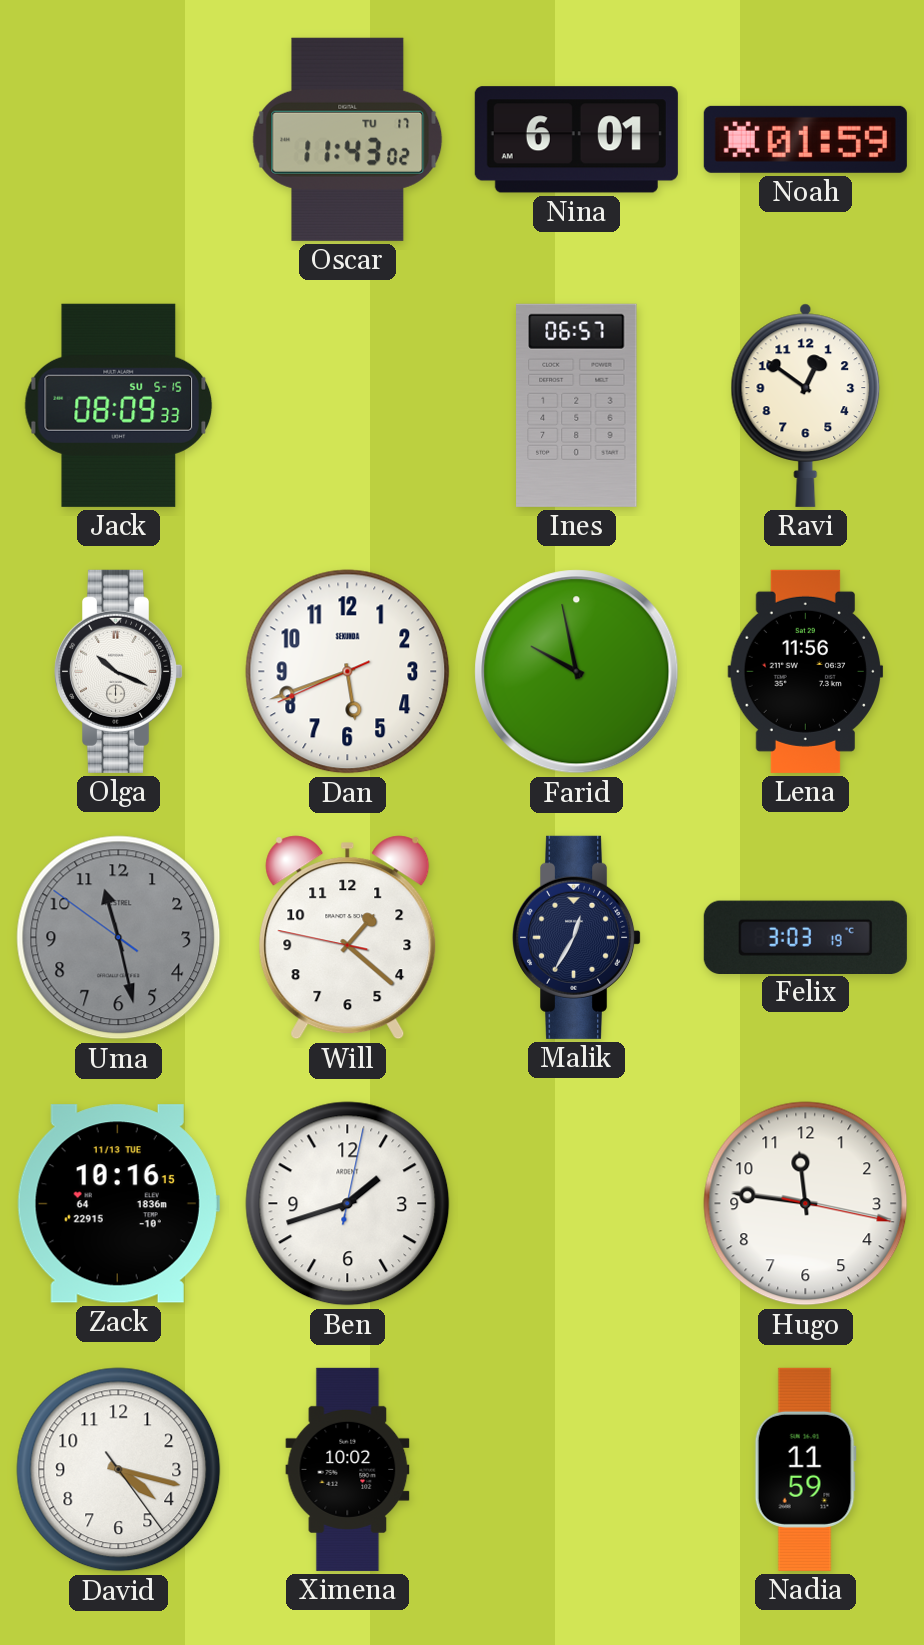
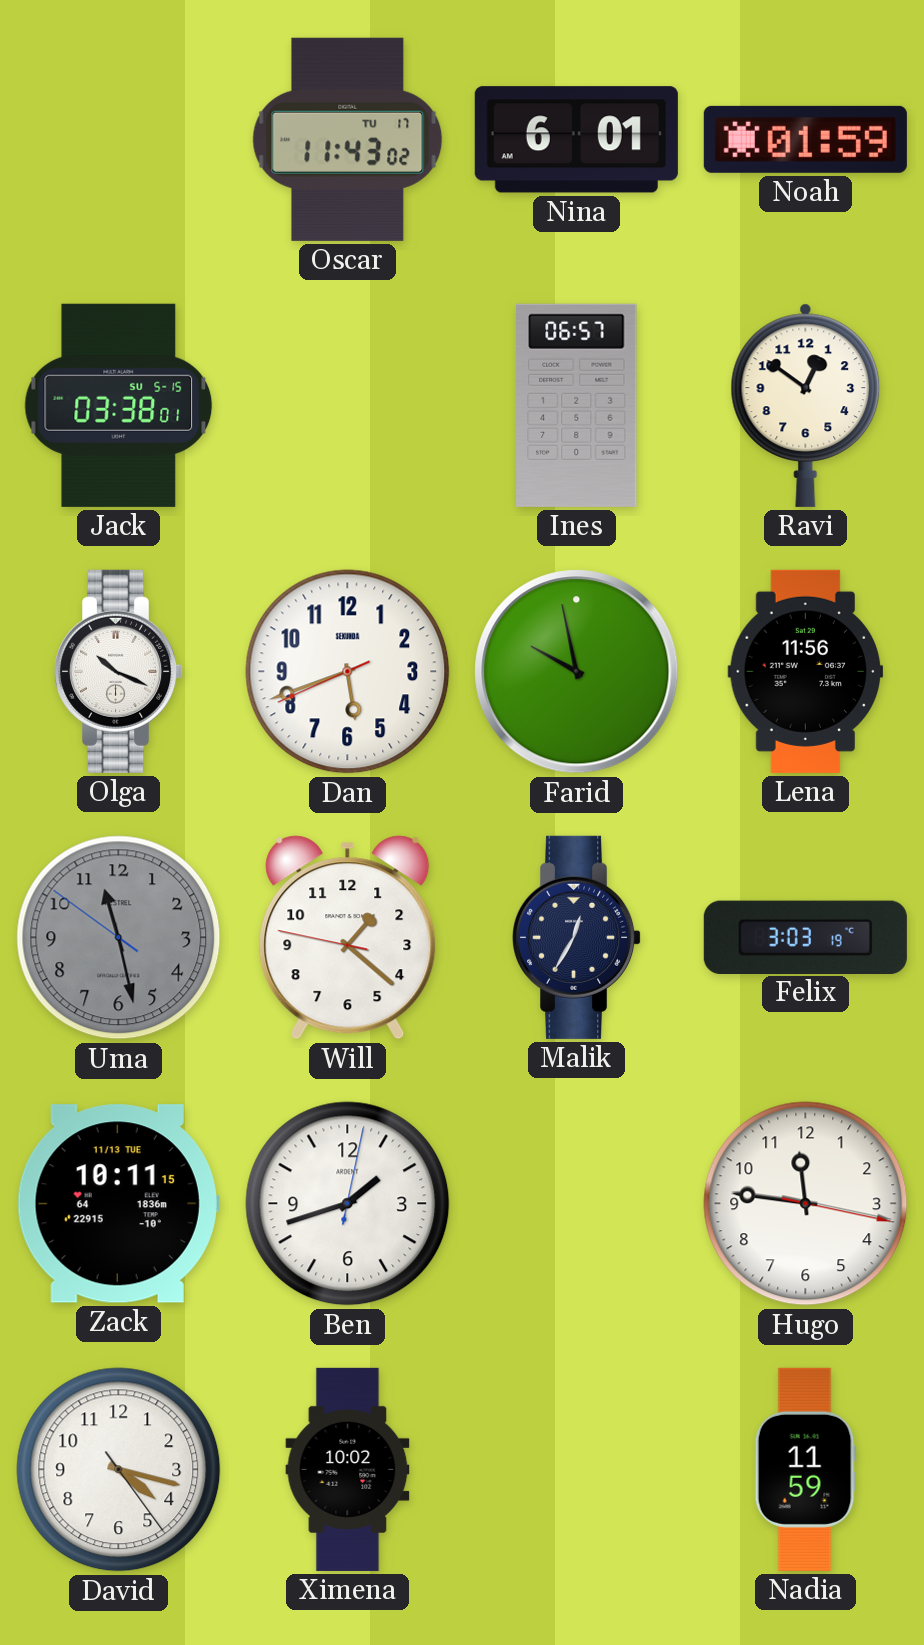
Jack: 08:09 -> 03:38 (119, 405)
Zack: 10:16 -> 10:11 (118, 1204)
